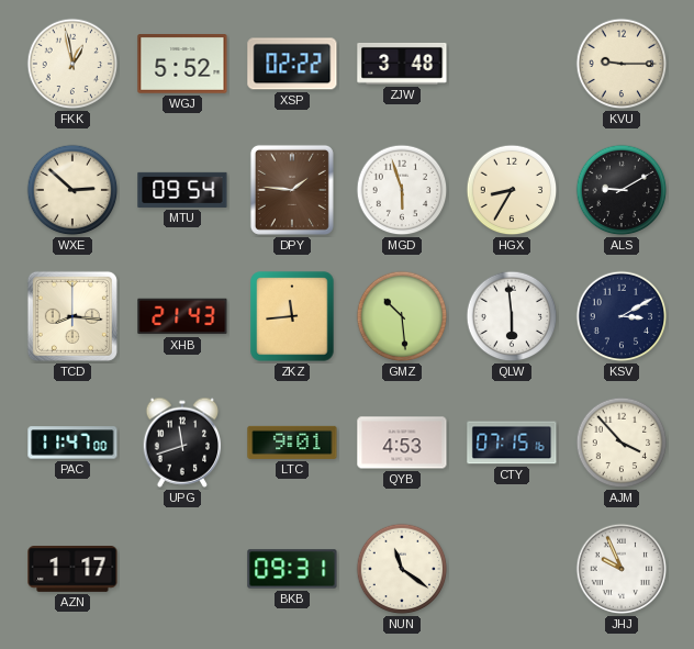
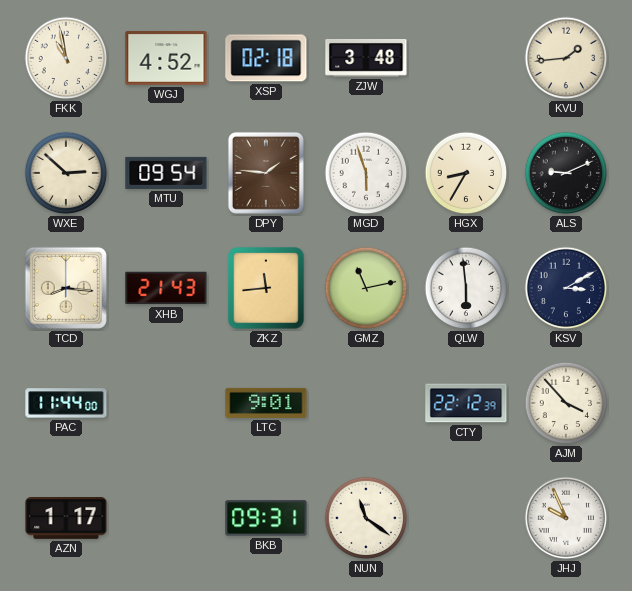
FKK: 12:58 -> 10:58 (66, 58)
WGJ: 5:52 -> 4:52 (166, 58)
XSP: 02:22 -> 02:18 (266, 58)
KVU: 9:15 -> 1:44 (566, 58)
ALS: 9:10 -> 9:11 (566, 173)
GMZ: 10:29 -> 11:13 (366, 288)
PAC: 11:47 -> 11:44 (66, 403)
UPG: 11:42 -> none (182, 443)
QYB: 4:53 -> none (402, 443)
CTY: 07:15 -> 22:12 (466, 403)
